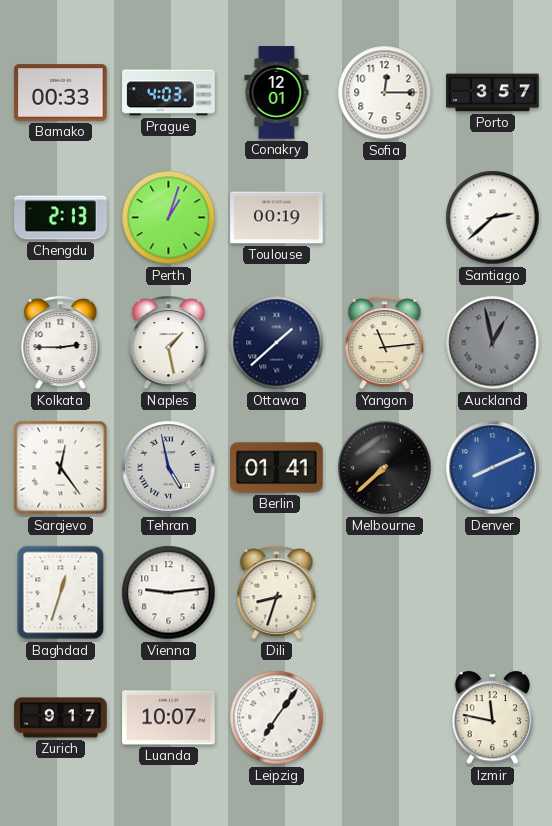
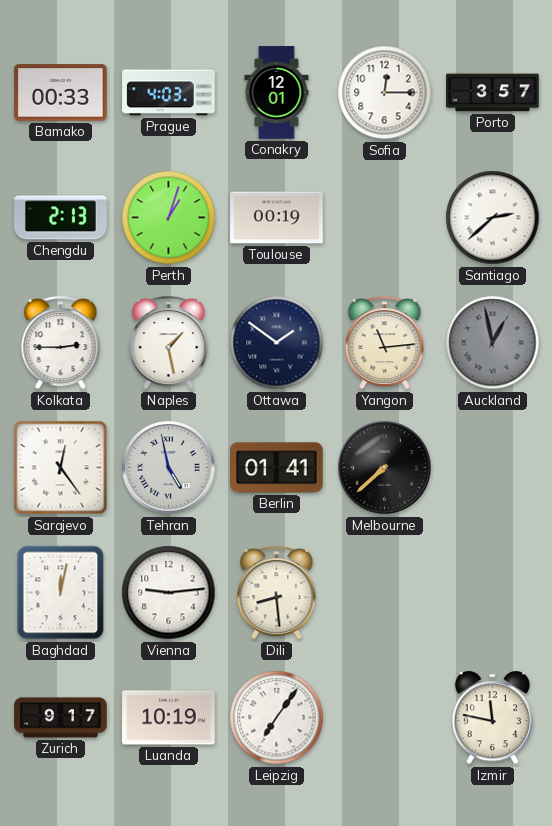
Ottawa: 1:38 -> 1:51 (277, 343)
Denver: 8:11 -> none (493, 468)
Baghdad: 12:33 -> 12:02 (61, 593)
Dili: 8:33 -> 8:29 (277, 593)
Luanda: 10:07 -> 10:19 (169, 718)
